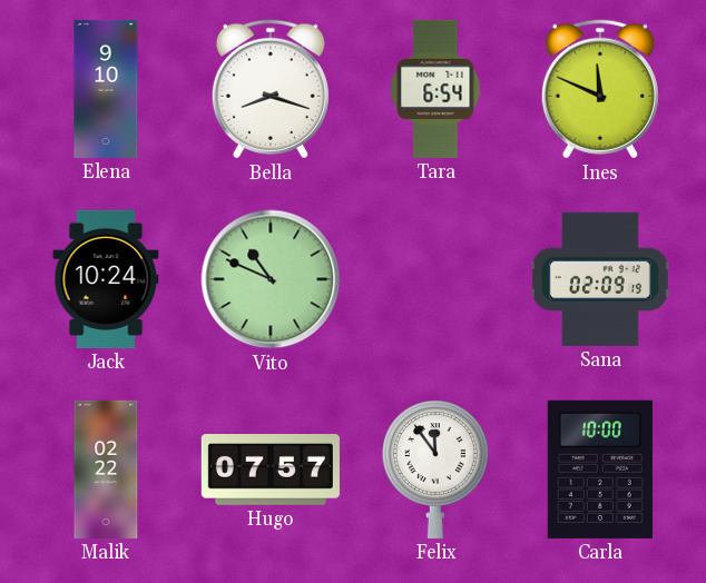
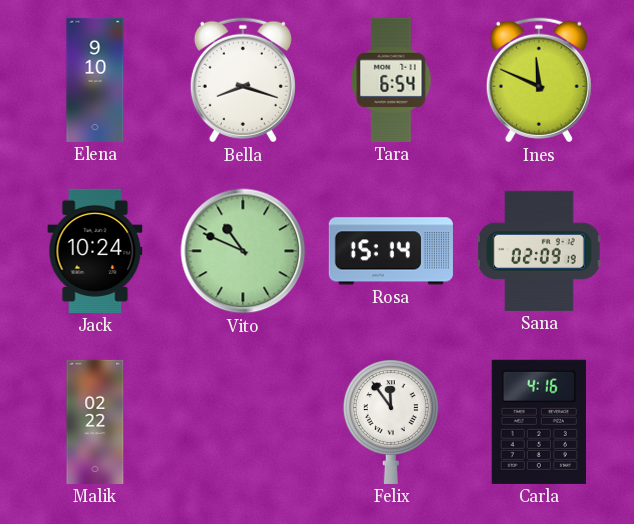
Rosa: none -> 15:14 (391, 251)
Hugo: 07:57 -> none (271, 471)
Carla: 10:00 -> 4:16 (539, 422)
